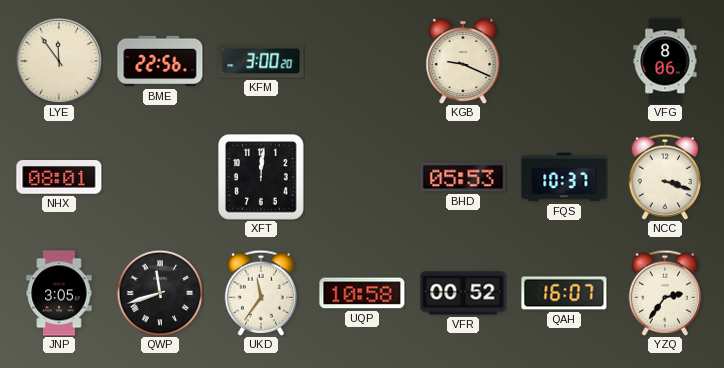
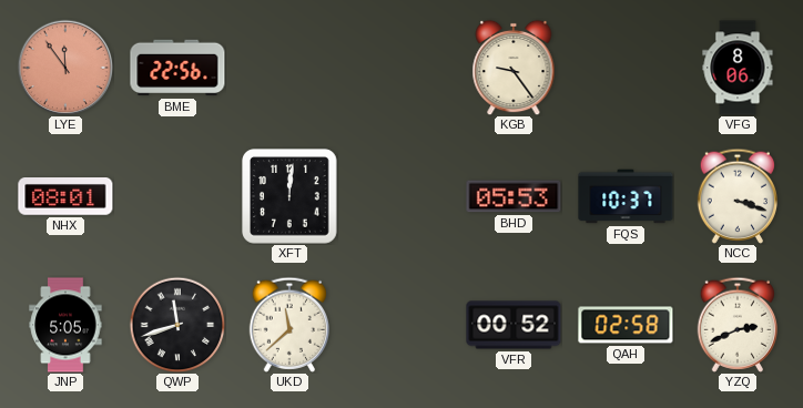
LYE dial: cream -> salmon (65, 68)
KFM: 3:00 -> none (261, 61)
KGB: 9:19 -> 9:24 (514, 68)
JNP: 3:05 -> 5:05 (65, 325)
UKD: 11:36 -> 11:38 (288, 325)
UQP: 10:58 -> none (362, 293)
QAH: 16:07 -> 02:58 (626, 325)
YZQ: 2:36 -> 2:41 (736, 325)
